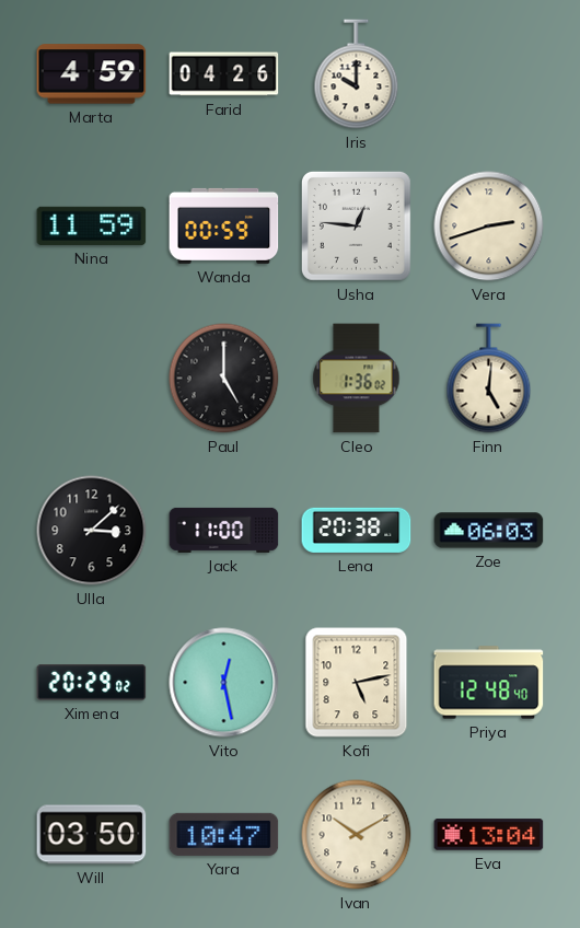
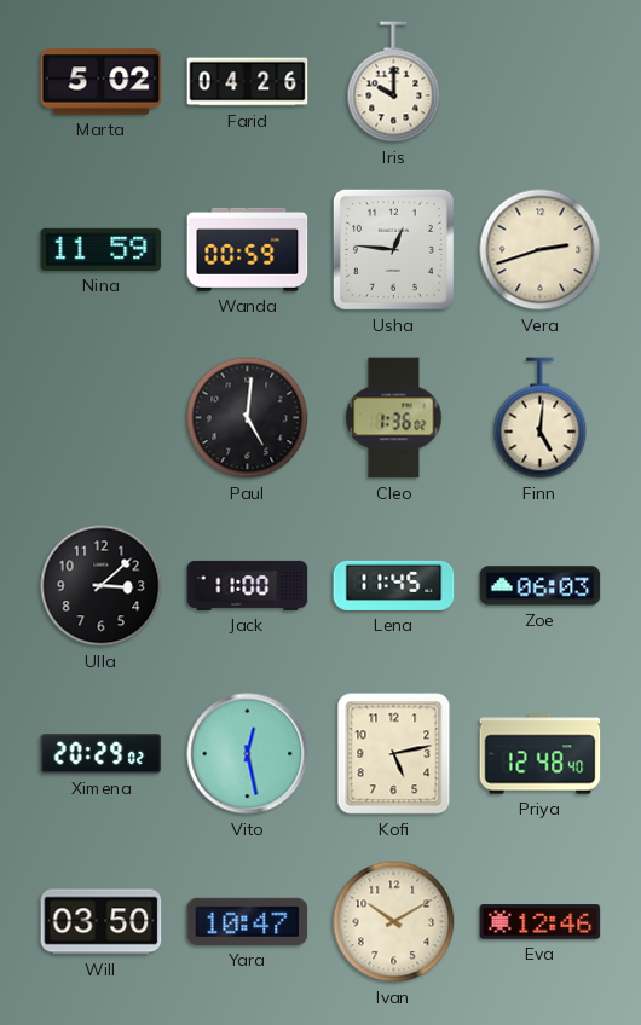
Marta: 4:59 -> 5:02 (102, 82)
Paul: 5:00 -> 5:01 (248, 418)
Lena: 20:38 -> 11:45 (394, 585)
Eva: 13:04 -> 12:46 (541, 922)
